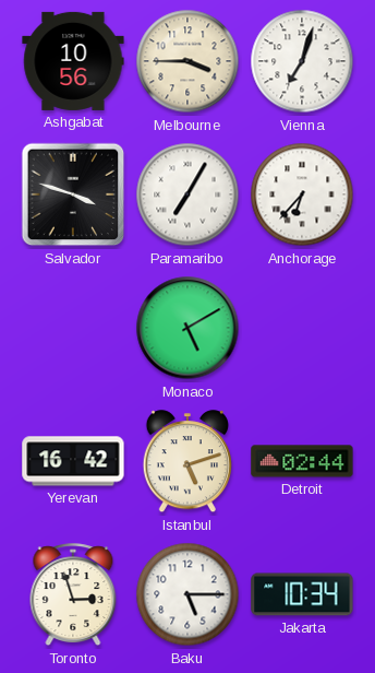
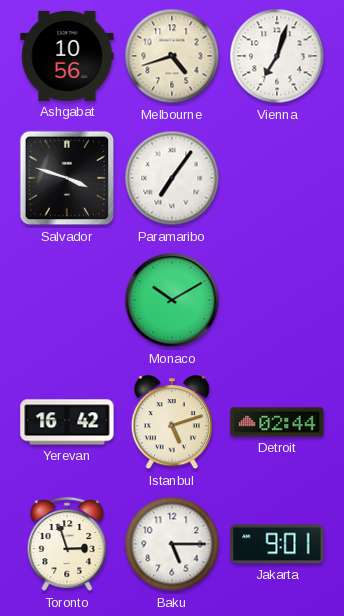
Melbourne: 3:45 -> 4:42 (172, 56)
Paramaribo: 7:05 -> 7:06 (172, 178)
Anchorage: 6:37 -> none (302, 194)
Monaco: 5:10 -> 10:10 (172, 300)
Jakarta: 10:34 -> 9:01 (277, 544)
